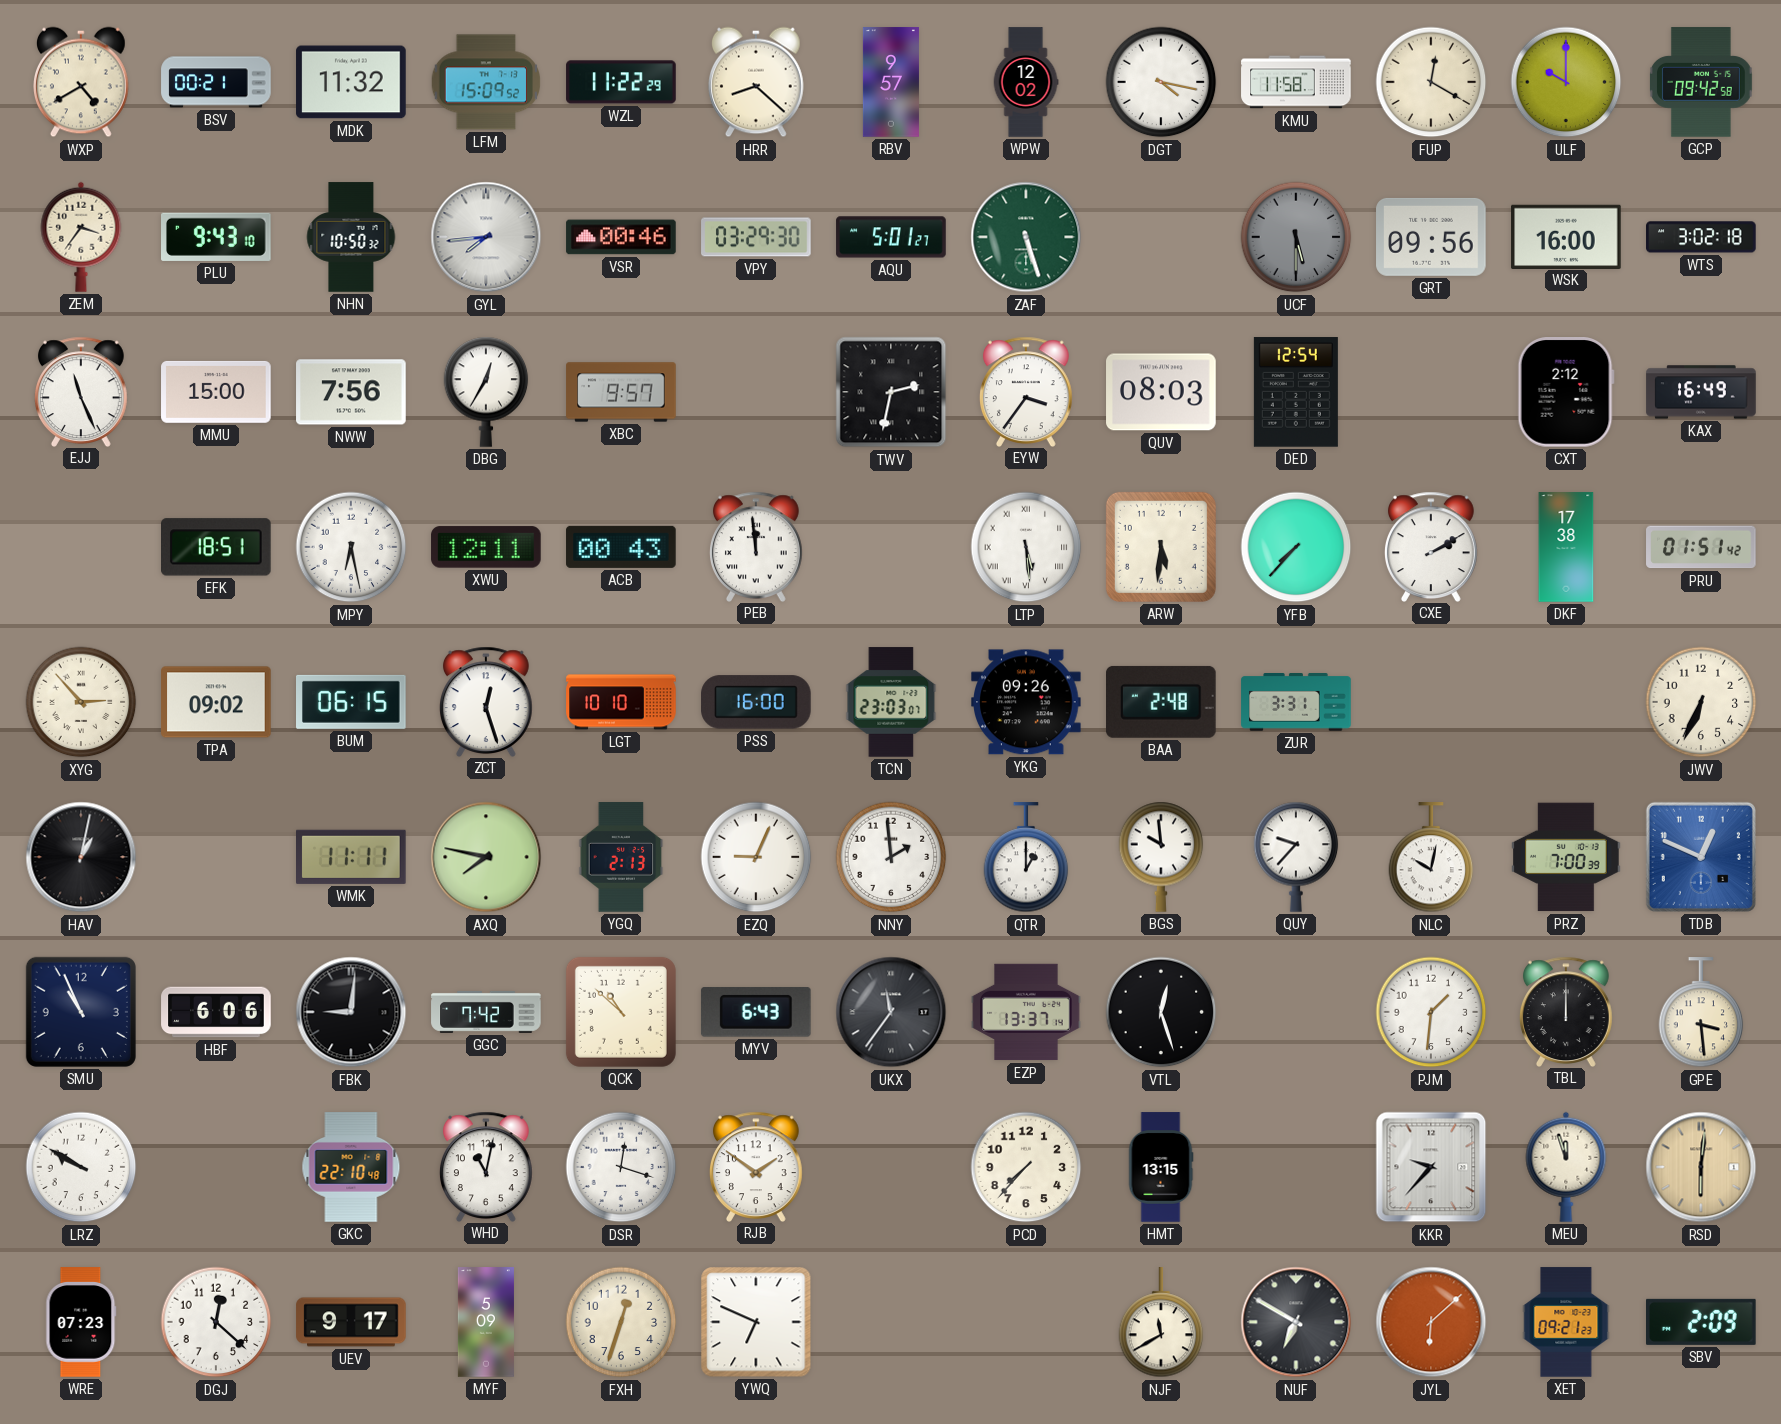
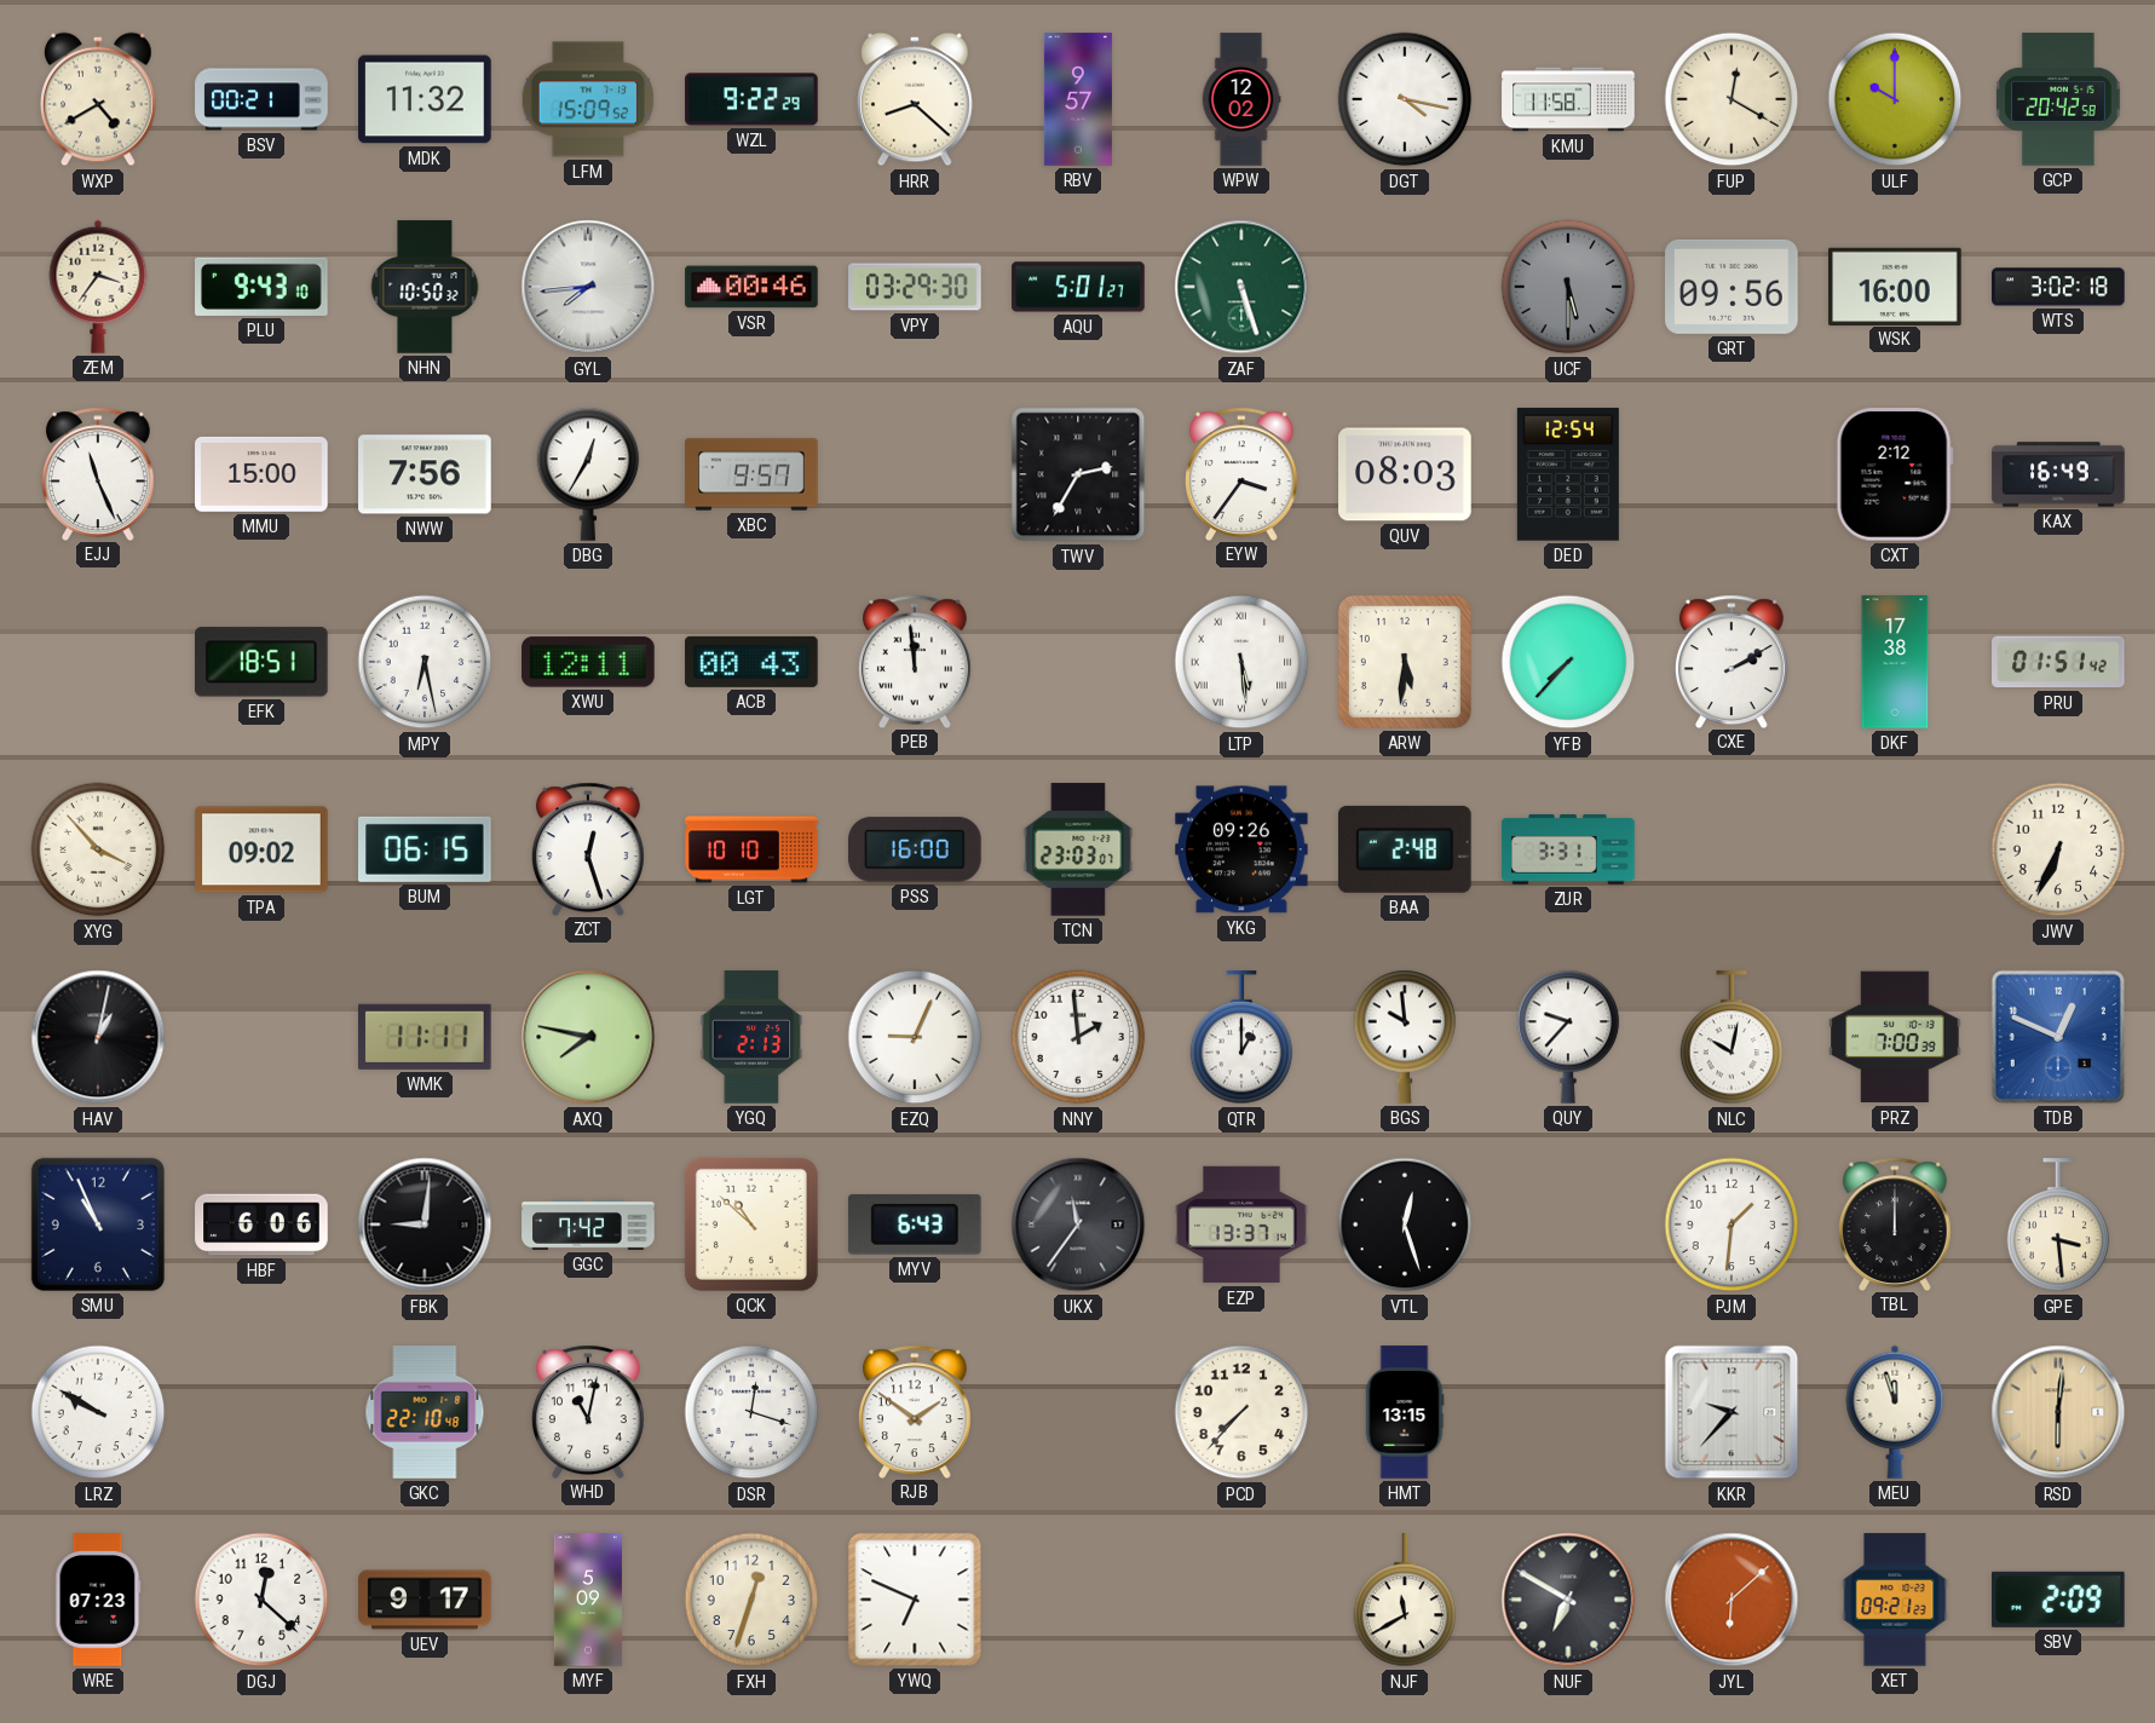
WZL: 11:22 -> 9:22 (751, 99)
GCP: 09:42 -> 20:42 (2059, 99)
TWV: 2:32 -> 2:35 (1078, 474)
XYG: 2:53 -> 3:53 (98, 849)
